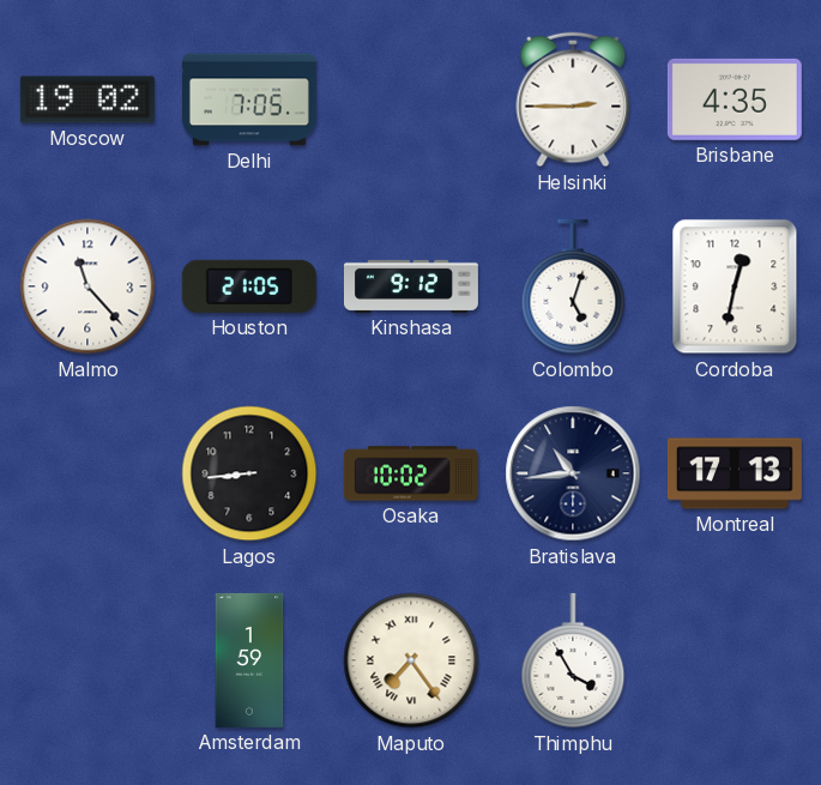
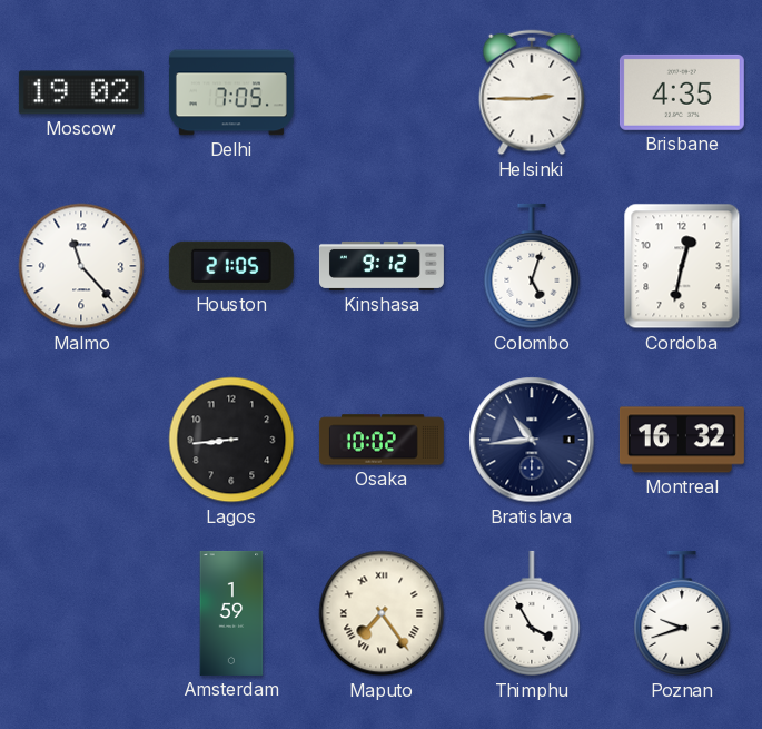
Montreal: 17:13 -> 16:32 (682, 440)
Poznan: none -> 9:42 (682, 613)
